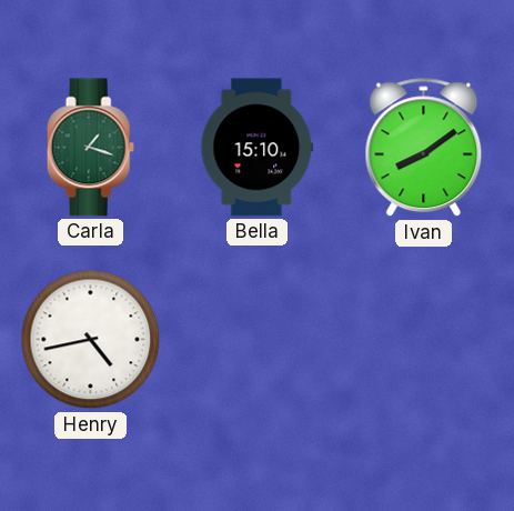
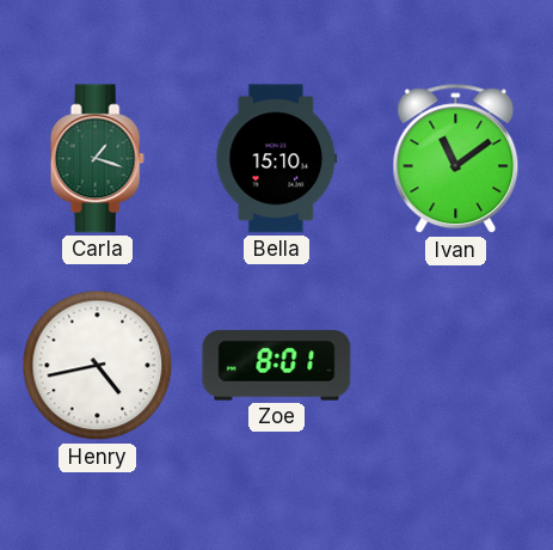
Ivan: 8:09 -> 11:09 (456, 159)
Zoe: none -> 8:01 (277, 366)
